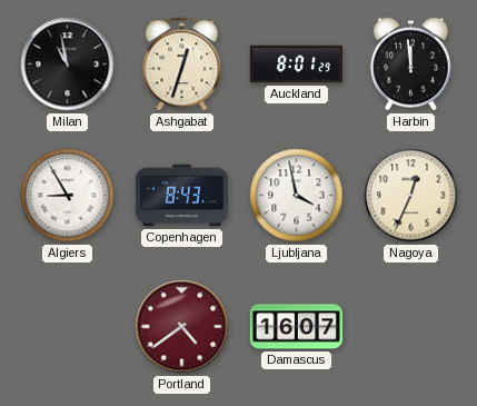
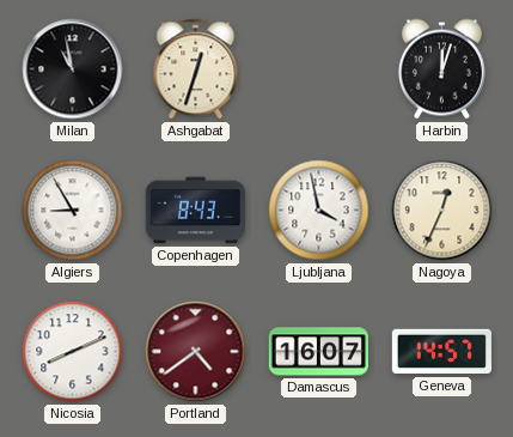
Auckland: 8:01 -> none (296, 65)
Harbin: 11:59 -> 12:03 (441, 69)
Nicosia: none -> 8:11 (73, 352)
Geneva: none -> 14:57 (441, 352)
